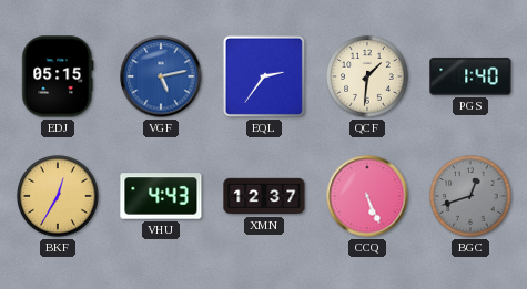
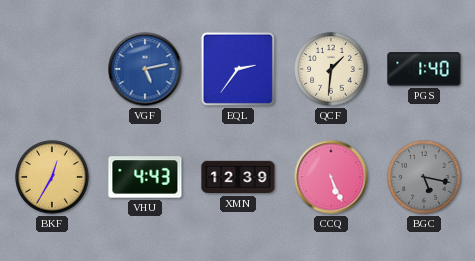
EDJ: 05:15 -> none (58, 76)
XMN: 12:37 -> 12:39 (238, 177)
BGC: 12:42 -> 5:17 (424, 177)
